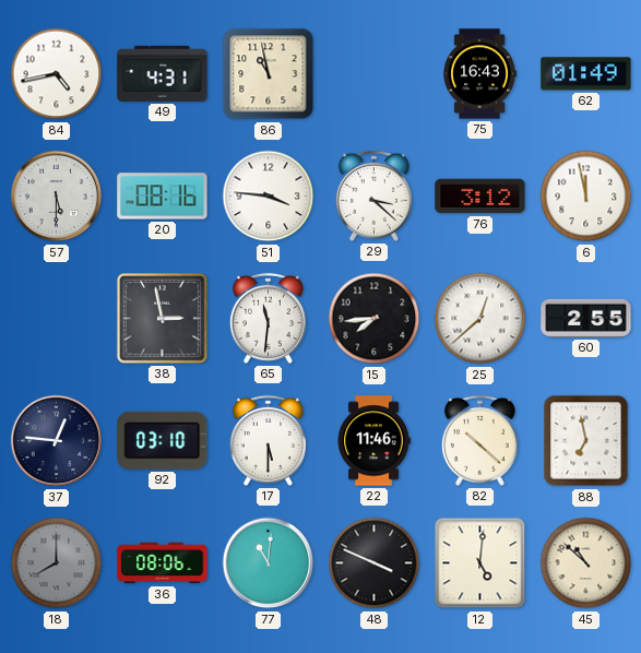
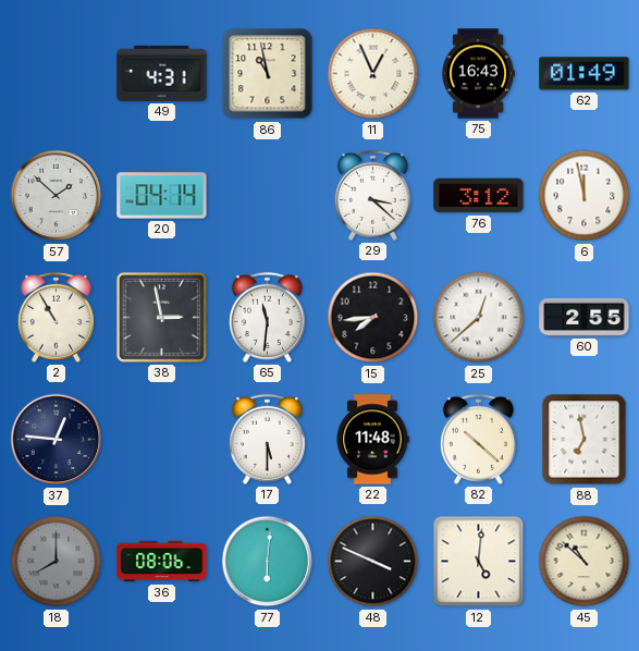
84: 4:43 -> none (57, 74)
11: none -> 12:56 (373, 74)
57: 5:30 -> 1:52 (57, 196)
20: 08:16 -> 04:14 (162, 196)
51: 3:46 -> none (269, 197)
2: none -> 10:55 (56, 317)
92: 03:10 -> none (163, 440)
22: 11:46 -> 11:48 (372, 440)
77: 11:01 -> 6:01 (268, 562)
